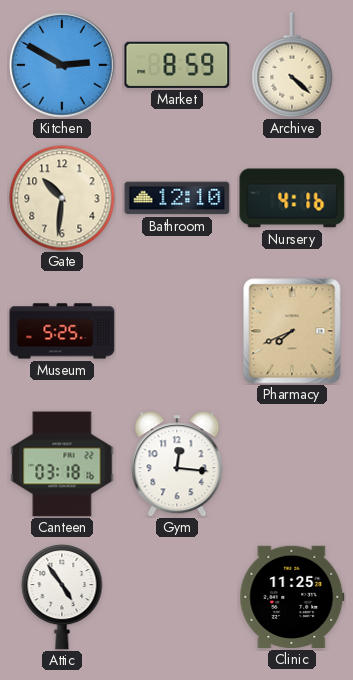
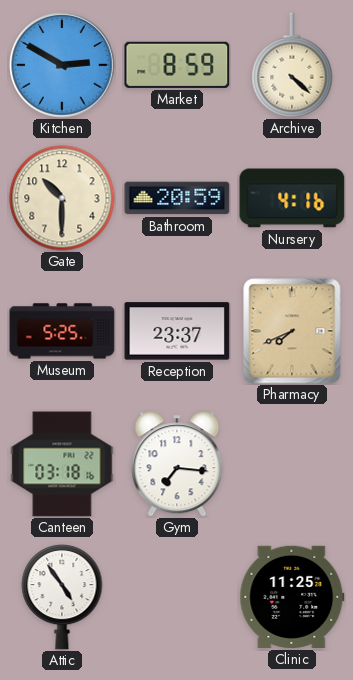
Gate: 10:31 -> 10:30 (62, 198)
Bathroom: 12:10 -> 20:59 (177, 198)
Reception: none -> 23:37 (177, 331)
Gym: 12:16 -> 7:16 (177, 464)
